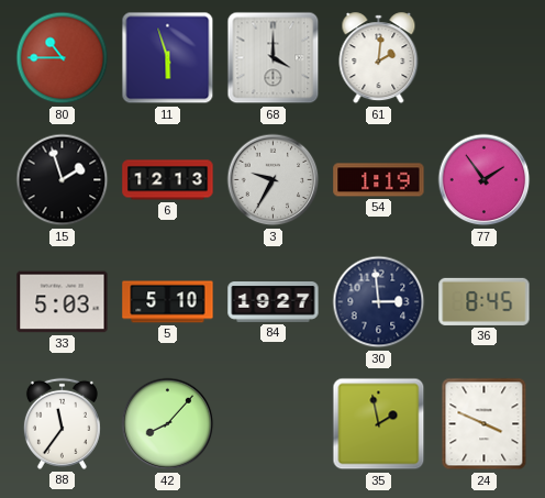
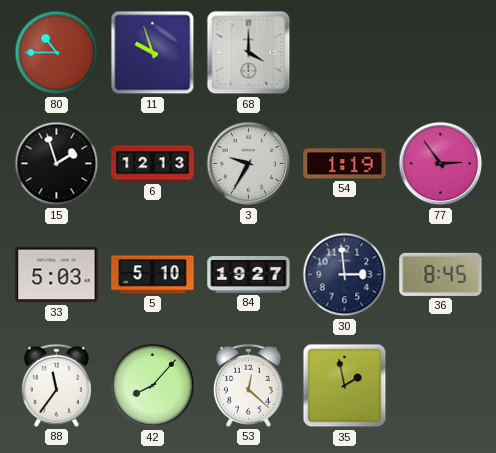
11: 5:57 -> 9:57 (153, 53)
61: 2:01 -> none (379, 58)
77: 1:54 -> 2:54 (441, 164)
53: none -> 12:22 (248, 385)
24: 3:49 -> none (485, 424)
